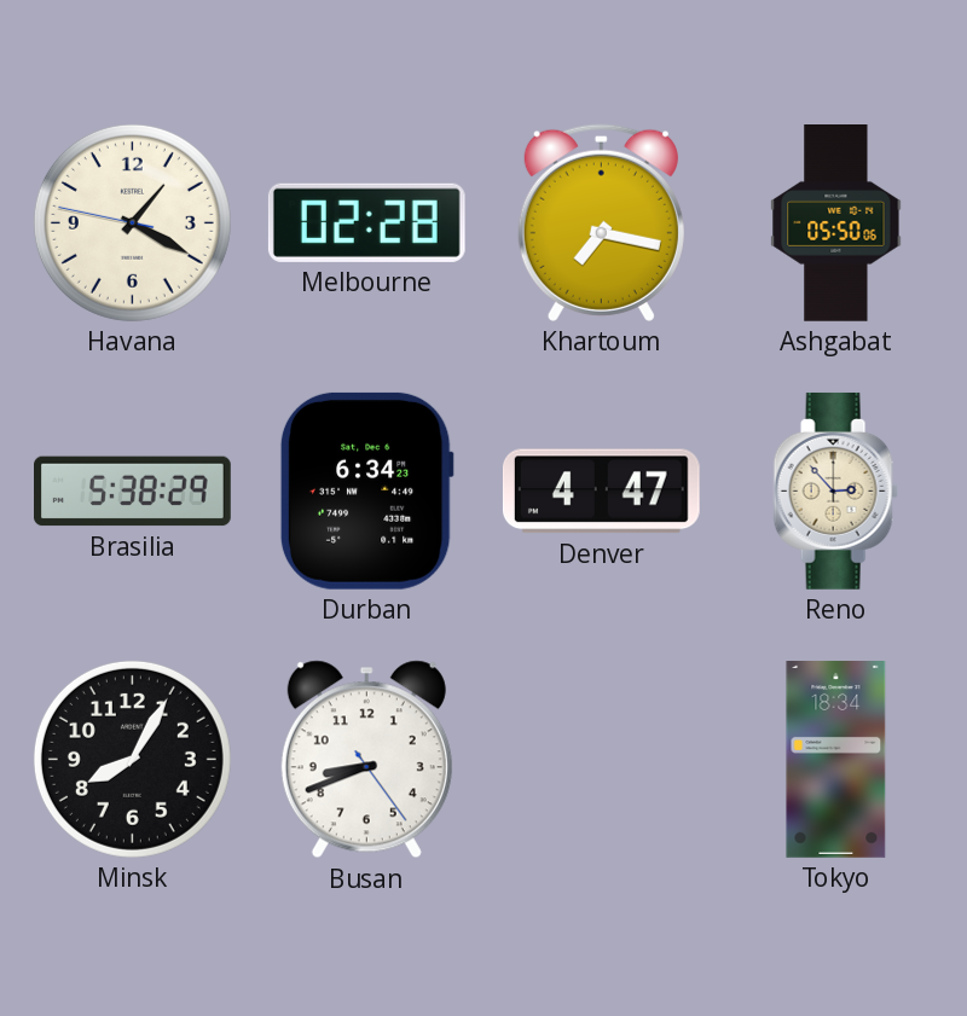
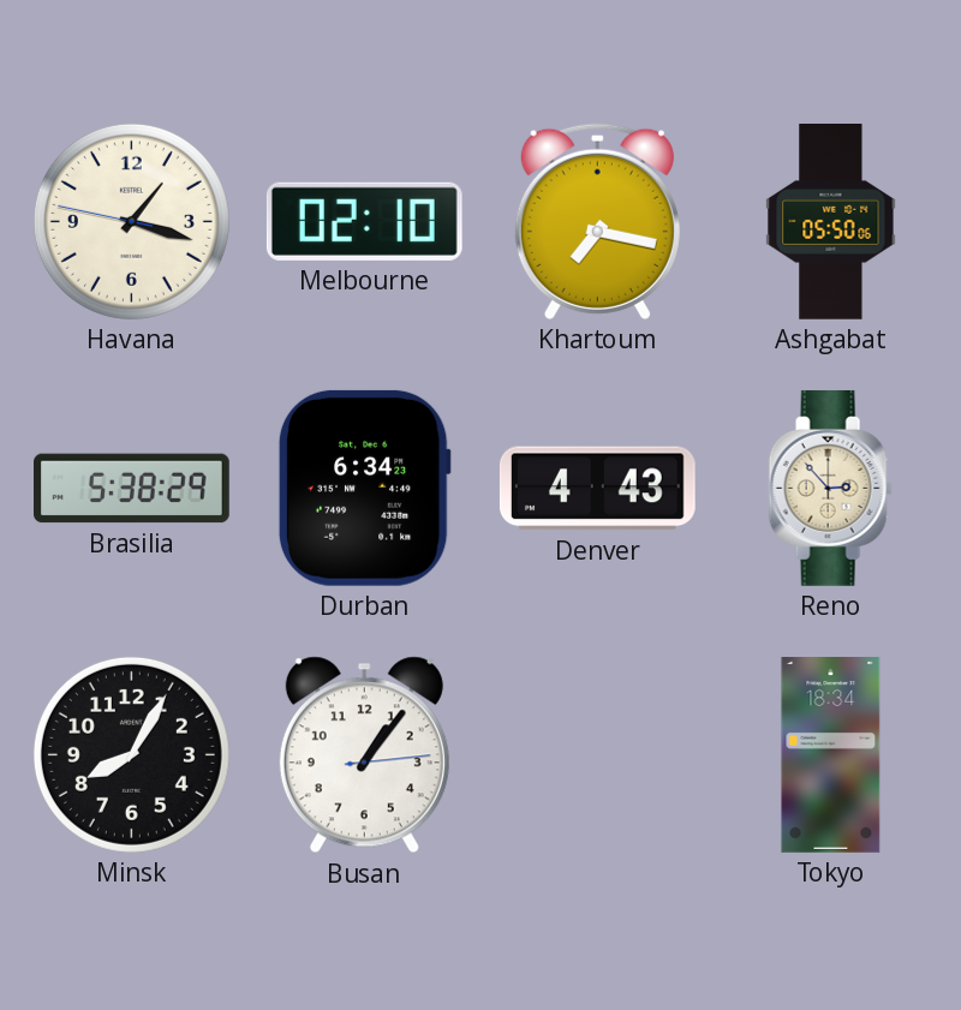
Havana: 1:19 -> 1:17 (131, 221)
Melbourne: 02:28 -> 02:10 (364, 221)
Denver: 4:47 -> 4:43 (597, 489)
Busan: 8:41 -> 1:06 (364, 755)
